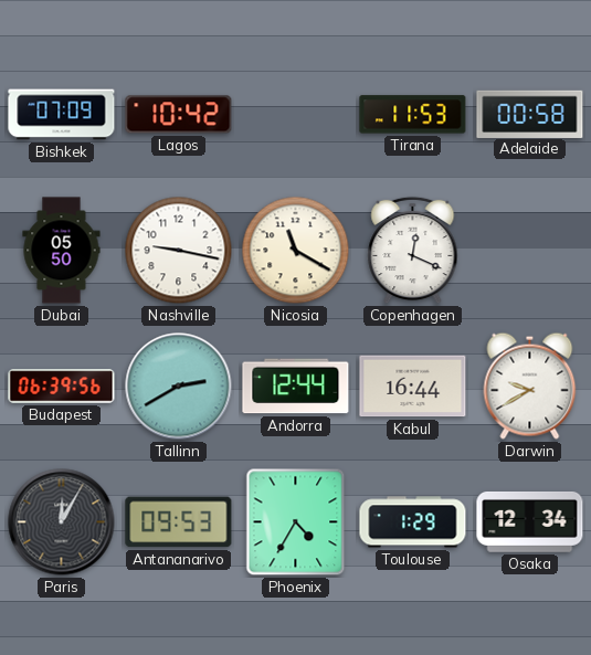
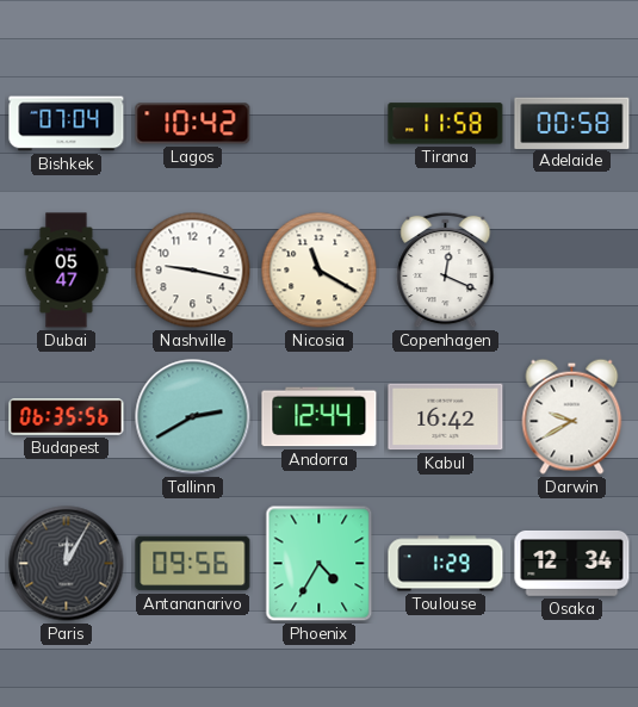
Bishkek: 07:09 -> 07:04 (67, 124)
Tirana: 11:53 -> 11:58 (446, 124)
Dubai: 05:50 -> 05:47 (67, 271)
Budapest: 06:39 -> 06:35 (67, 417)
Kabul: 16:44 -> 16:42 (446, 417)
Antananarivo: 09:53 -> 09:56 (193, 564)
